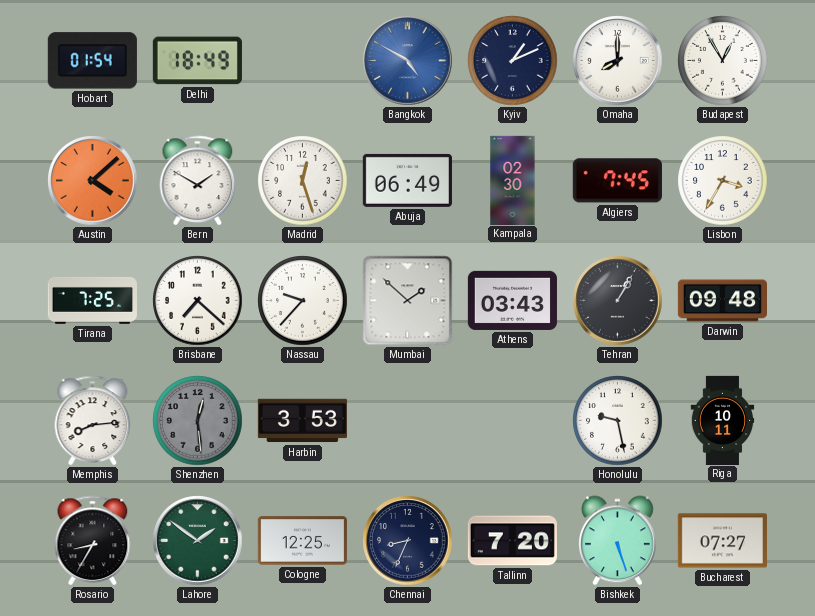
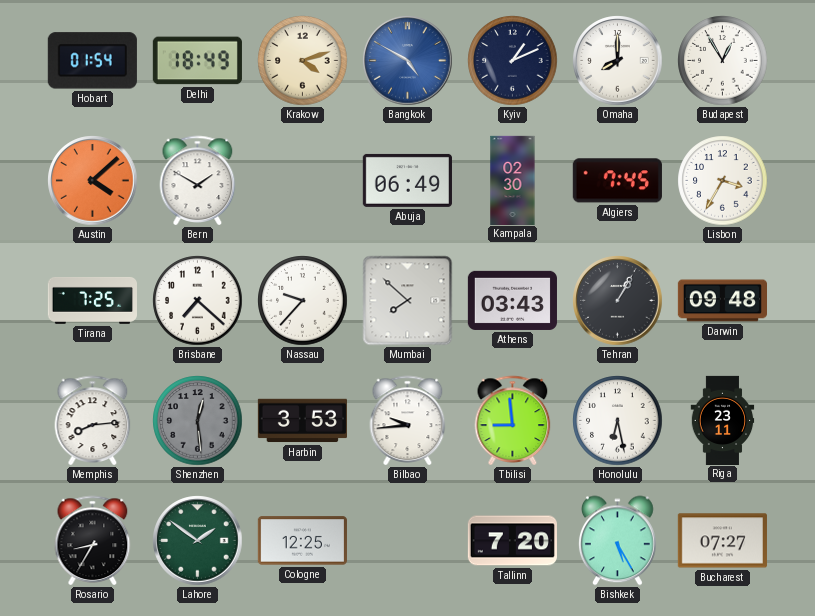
Krakow: none -> 4:12 (303, 61)
Madrid: 12:27 -> none (303, 181)
Mumbai: 1:52 -> 7:52 (408, 301)
Bilbao: none -> 9:44 (408, 420)
Tbilisi: none -> 8:59 (513, 420)
Honolulu: 9:28 -> 6:28 (618, 421)
Riga: 10:11 -> 23:11 (723, 420)
Chennai: 8:34 -> none (408, 541)
Bishkek: 5:27 -> 5:25 (617, 541)
